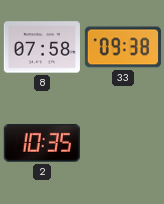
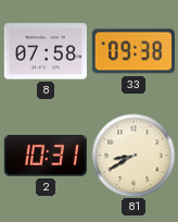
2: 10:35 -> 10:31 (46, 156)
81: none -> 8:40 (133, 156)
